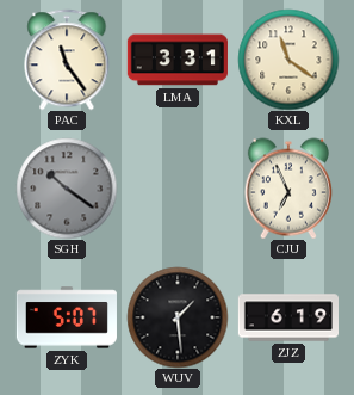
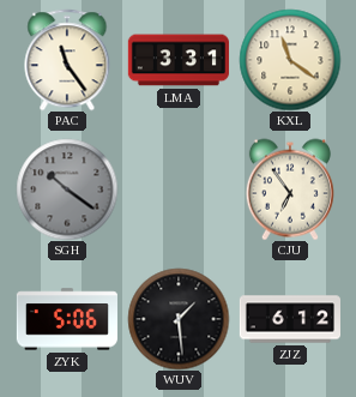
CJU: 6:56 -> 6:54 (290, 190)
ZYK: 5:07 -> 5:06 (67, 319)
ZJZ: 6:19 -> 6:12 (289, 319)
